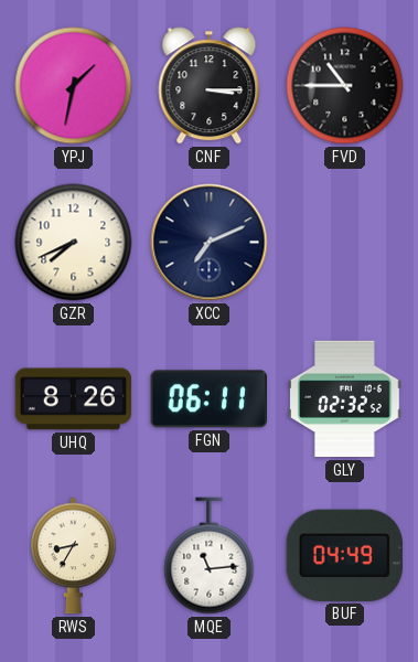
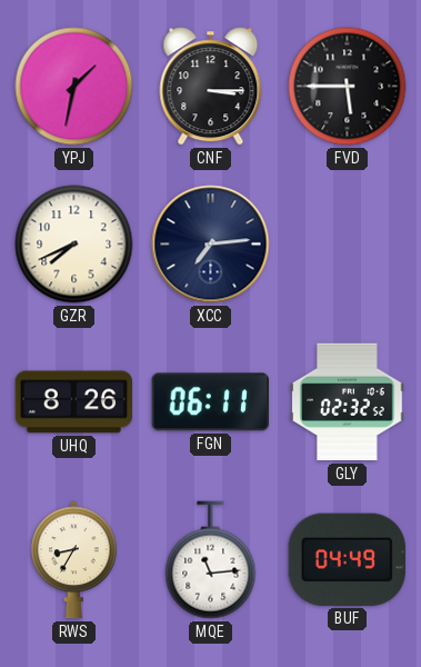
FVD: 10:45 -> 5:45 (348, 87)
XCC: 7:11 -> 7:14 (211, 245)
